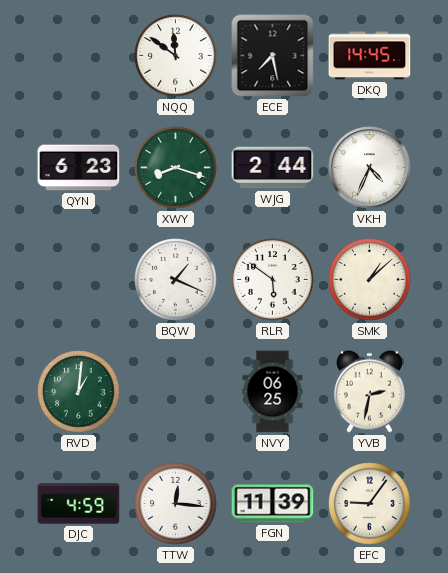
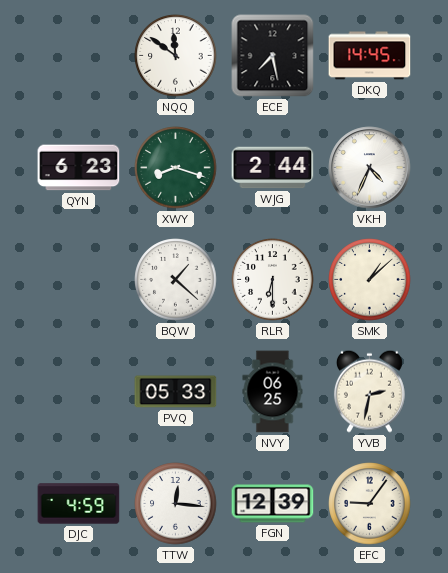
BQW: 1:19 -> 1:22 (176, 280)
RLR: 5:51 -> 6:30 (273, 280)
RVD: 1:01 -> none (79, 392)
PVQ: none -> 05:33 (176, 392)
FGN: 11:39 -> 12:39 (273, 504)
